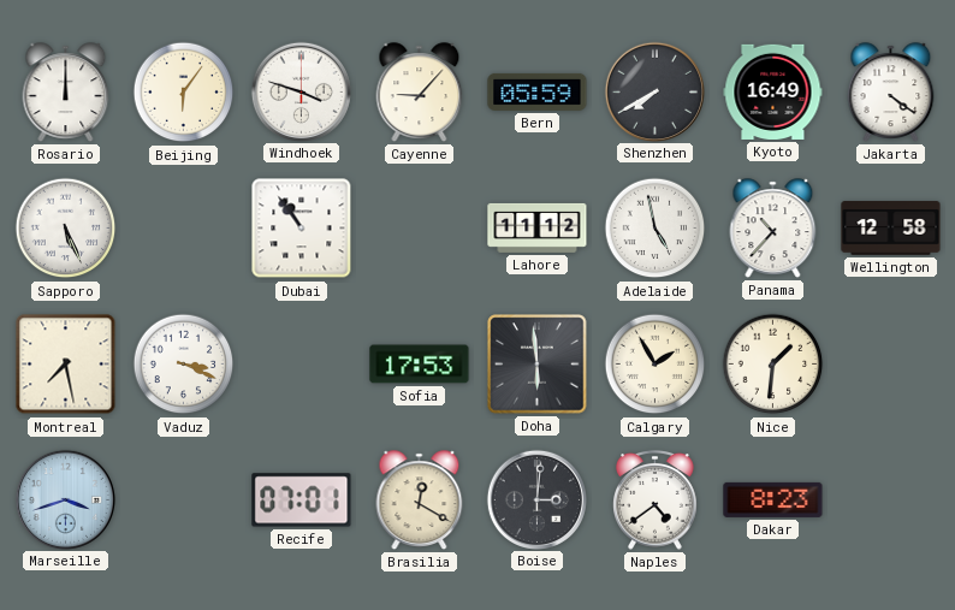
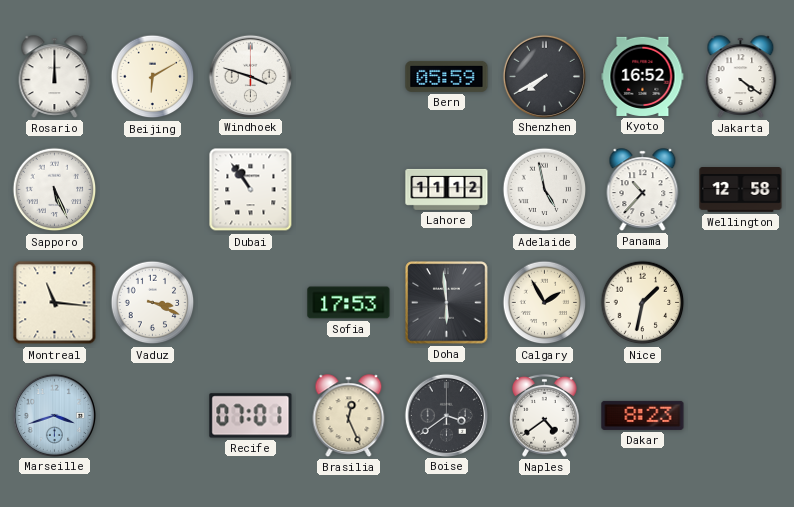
Beijing: 6:06 -> 6:10 (153, 77)
Cayenne: 9:07 -> none (420, 93)
Kyoto: 16:49 -> 16:52 (643, 76)
Montreal: 7:28 -> 11:16 (55, 303)
Nice: 1:31 -> 1:32 (643, 303)
Brasilia: 12:20 -> 12:26 (349, 416)
Boise: 3:01 -> 3:39 (446, 415)
